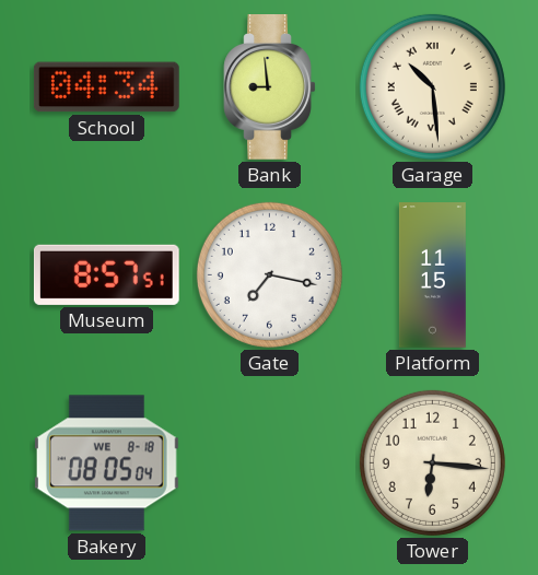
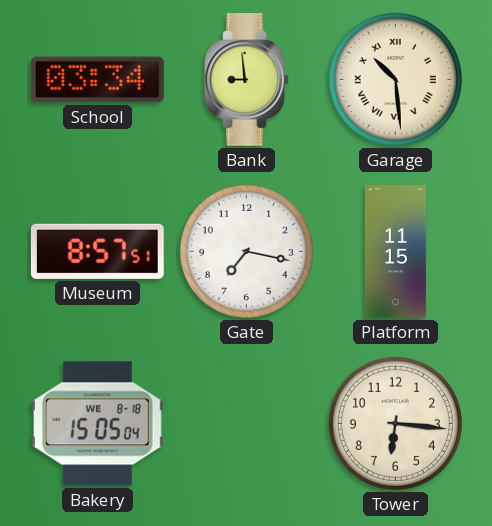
School: 04:34 -> 03:34 (97, 80)
Bakery: 08:05 -> 15:05 (97, 424)
